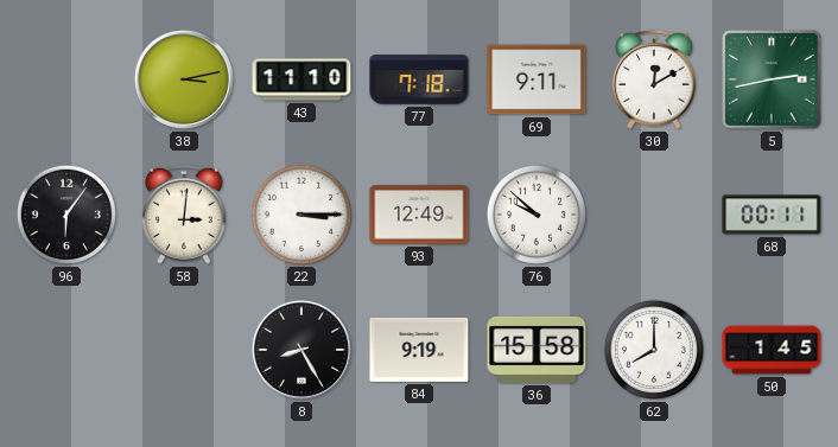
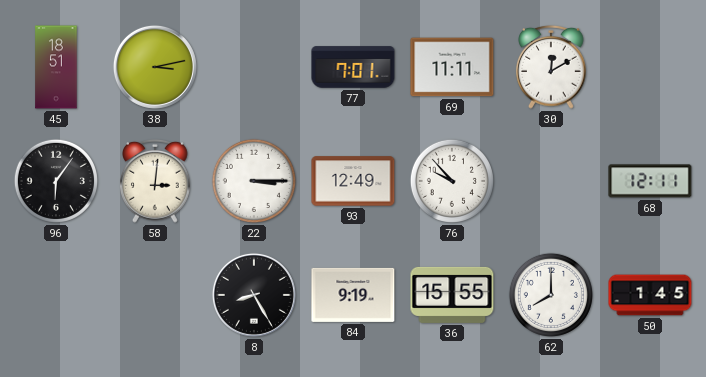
45: none -> 18:51 (56, 67)
43: 11:10 -> none (301, 79)
77: 7:18 -> 7:01 (353, 67)
69: 9:11 -> 11:11 (452, 67)
5: 2:43 -> none (772, 79)
76: 9:52 -> 9:53 (452, 181)
68: 00:11 -> 12:11 (650, 181)
36: 15:58 -> 15:55 (452, 295)
